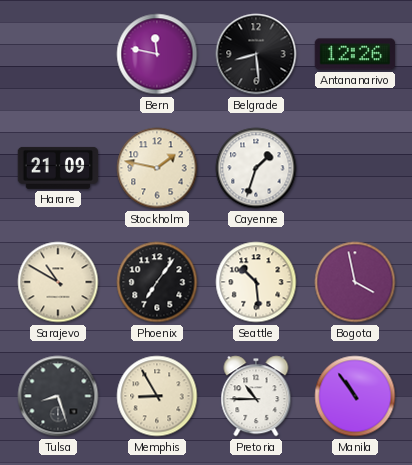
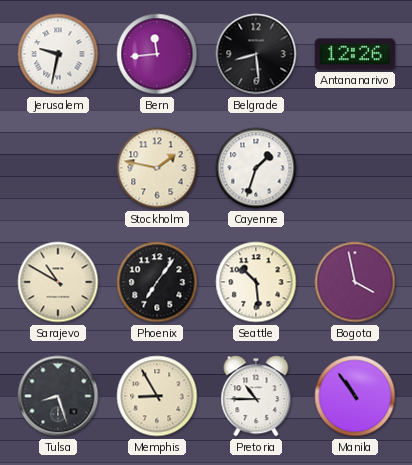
Jerusalem: none -> 9:32 (58, 54)
Bern: 11:47 -> 11:44 (157, 54)
Harare: 21:09 -> none (58, 168)
